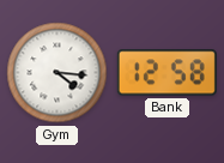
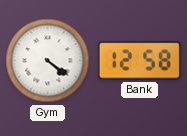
Gym: 4:16 -> 4:21 (48, 61)
